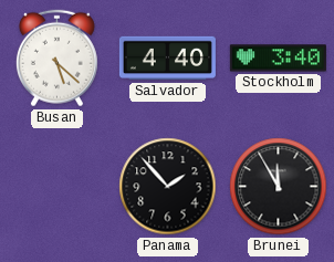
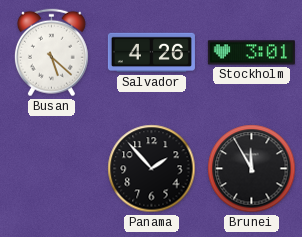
Salvador: 4:40 -> 4:26 (151, 53)
Stockholm: 3:40 -> 3:01 (251, 53)
